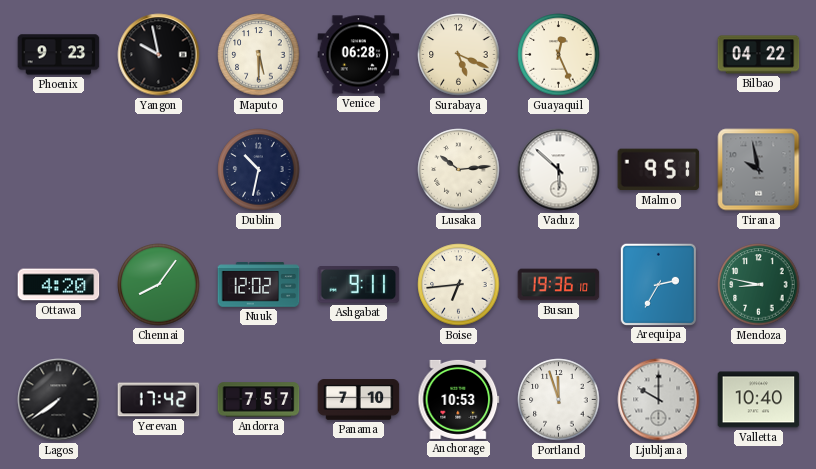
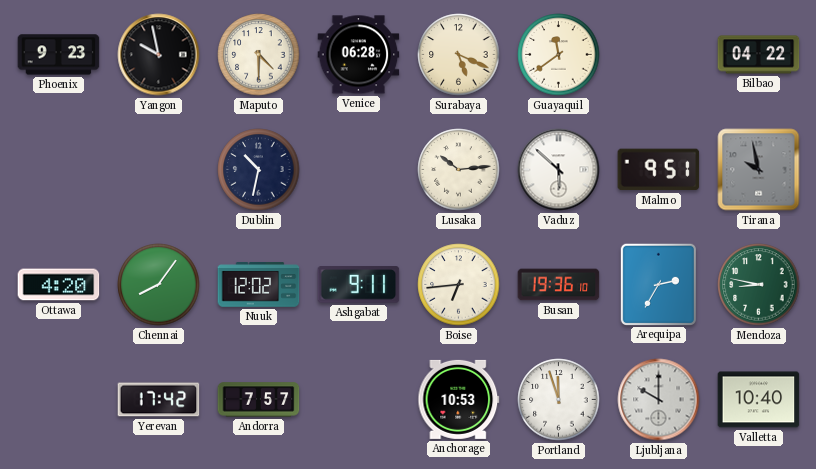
Maputo: 5:30 -> 4:30 (259, 55)
Guayaquil: 12:26 -> 11:39 (559, 55)
Lagos: 7:39 -> none (59, 400)
Panama: 7:10 -> none (359, 400)
